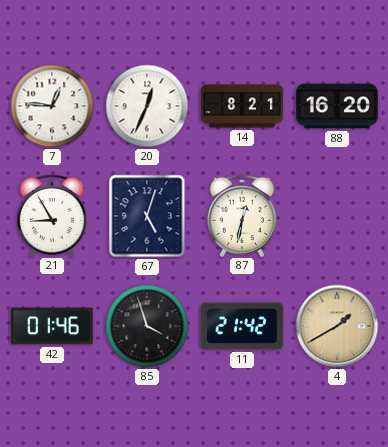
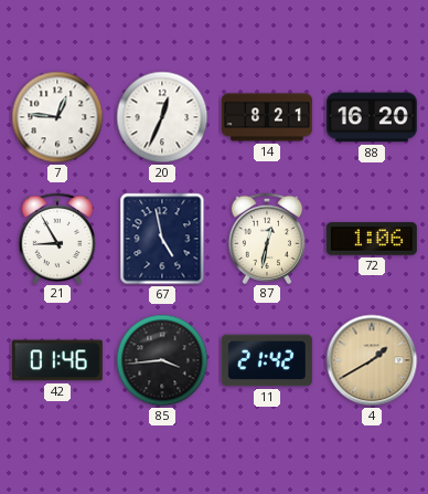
67: 5:03 -> 4:58 (162, 239)
72: none -> 1:06 (372, 239)
85: 3:57 -> 3:44 (162, 360)
